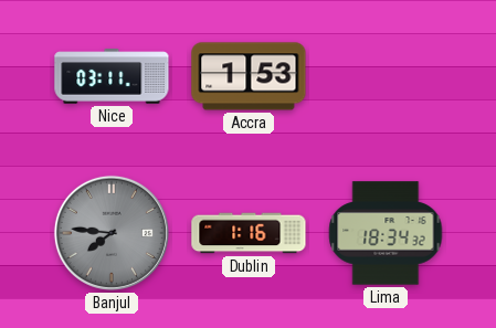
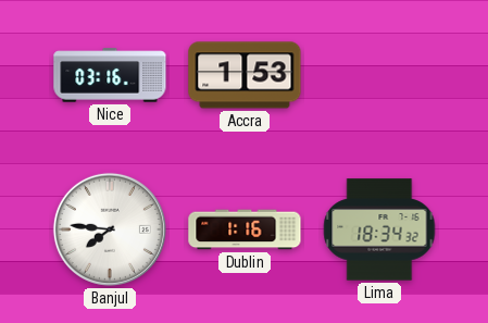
Nice: 03:11 -> 03:16 (110, 75)
Banjul dial: grey -> white (110, 229)
